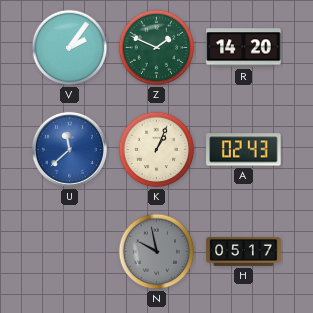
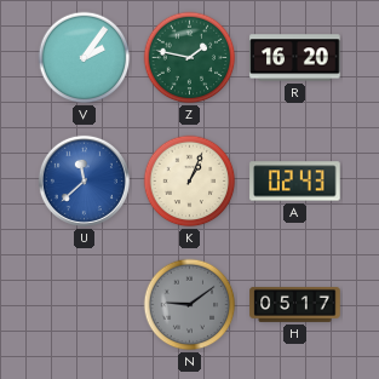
Z: 1:49 -> 1:47 (190, 58)
R: 14:20 -> 16:20 (295, 58)
N: 9:58 -> 9:09 (190, 305)
